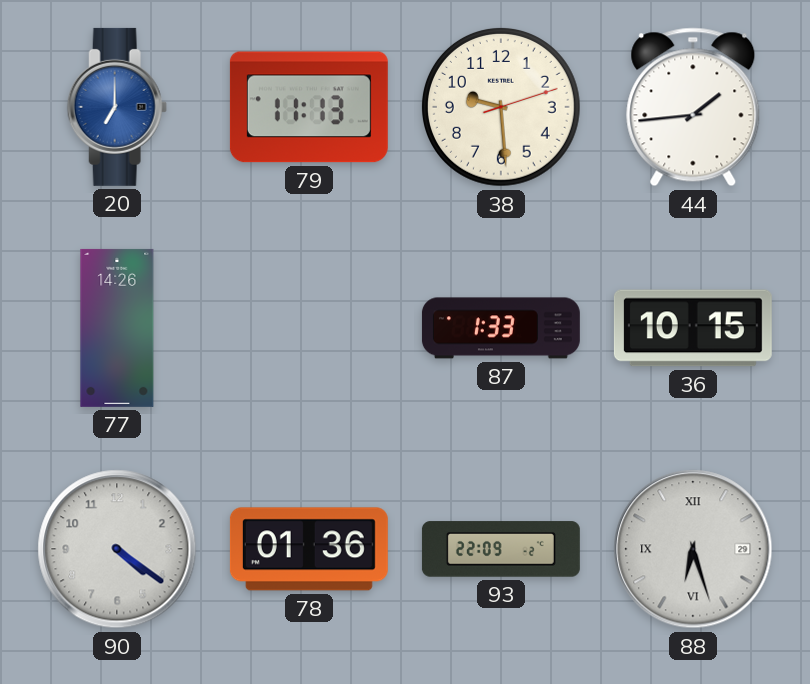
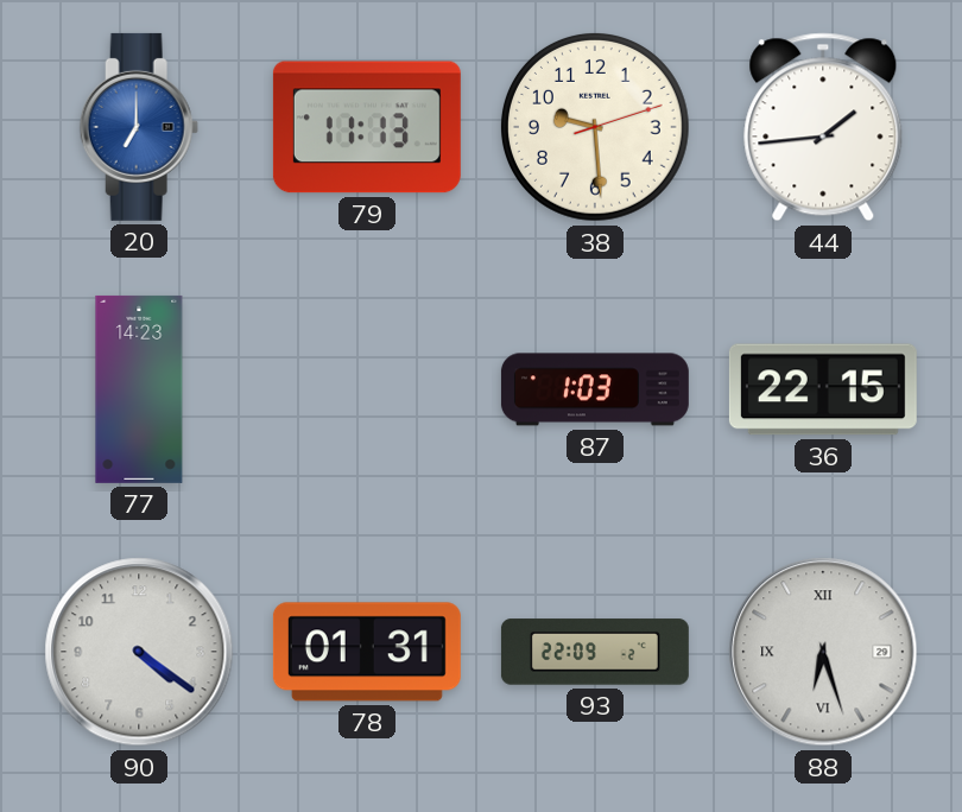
77: 14:26 -> 14:23 (139, 389)
87: 1:33 -> 1:03 (595, 389)
36: 10:15 -> 22:15 (823, 389)
78: 01:36 -> 01:31 (367, 652)
